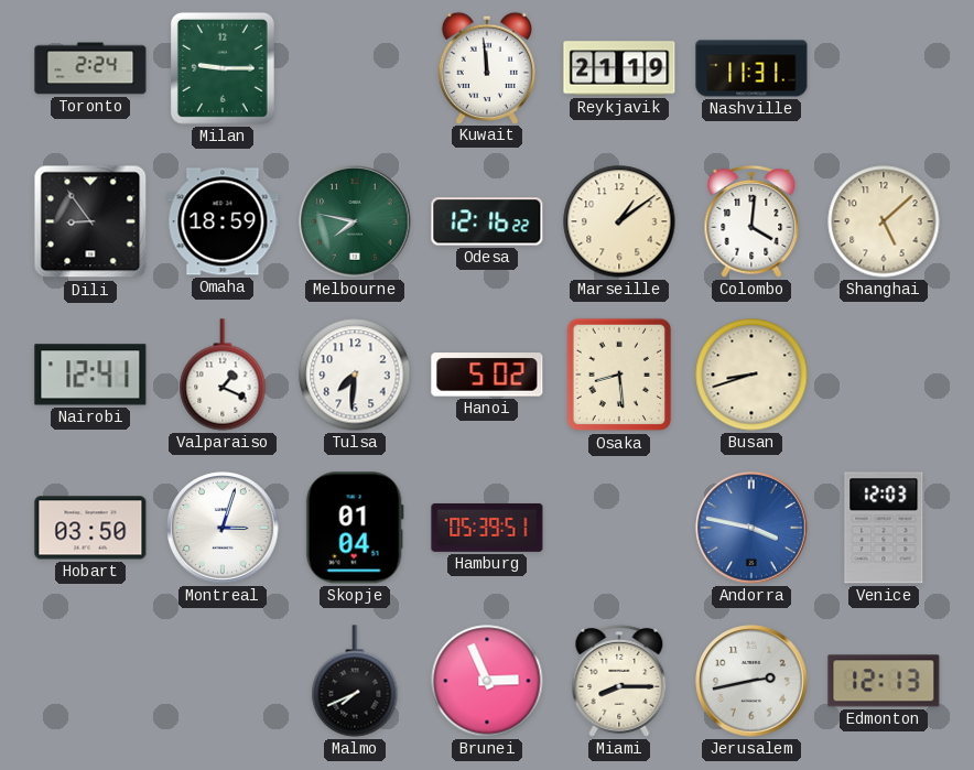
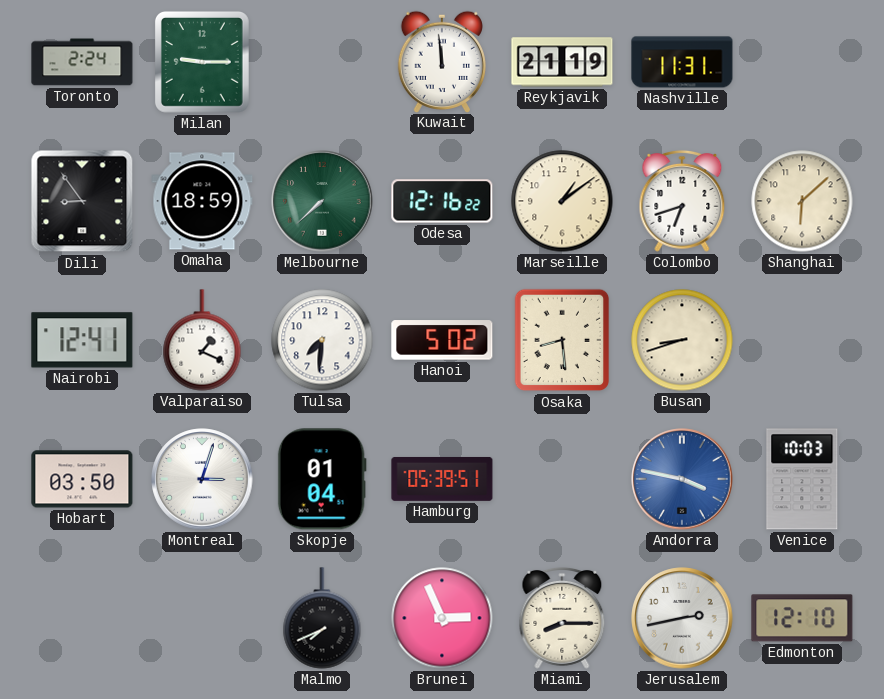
Melbourne: 7:47 -> 7:38 (322, 201)
Colombo: 4:01 -> 6:42 (682, 201)
Shanghai: 5:08 -> 6:08 (802, 201)
Venice: 12:03 -> 10:03 (802, 479)
Edmonton: 12:13 -> 12:10 (802, 618)
